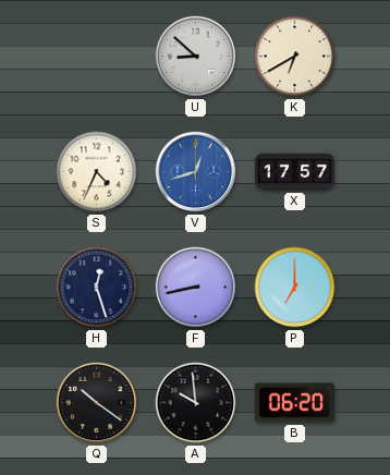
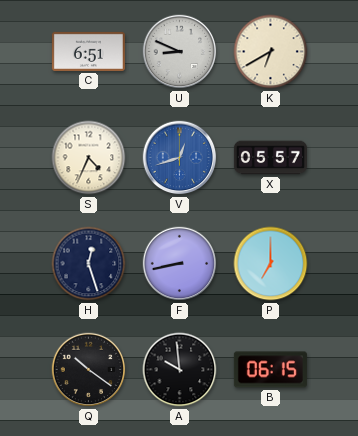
C: none -> 6:51 (88, 51)
U: 8:52 -> 8:49 (180, 52)
X: 17:57 -> 05:57 (270, 158)
B: 06:20 -> 06:15 (270, 370)
